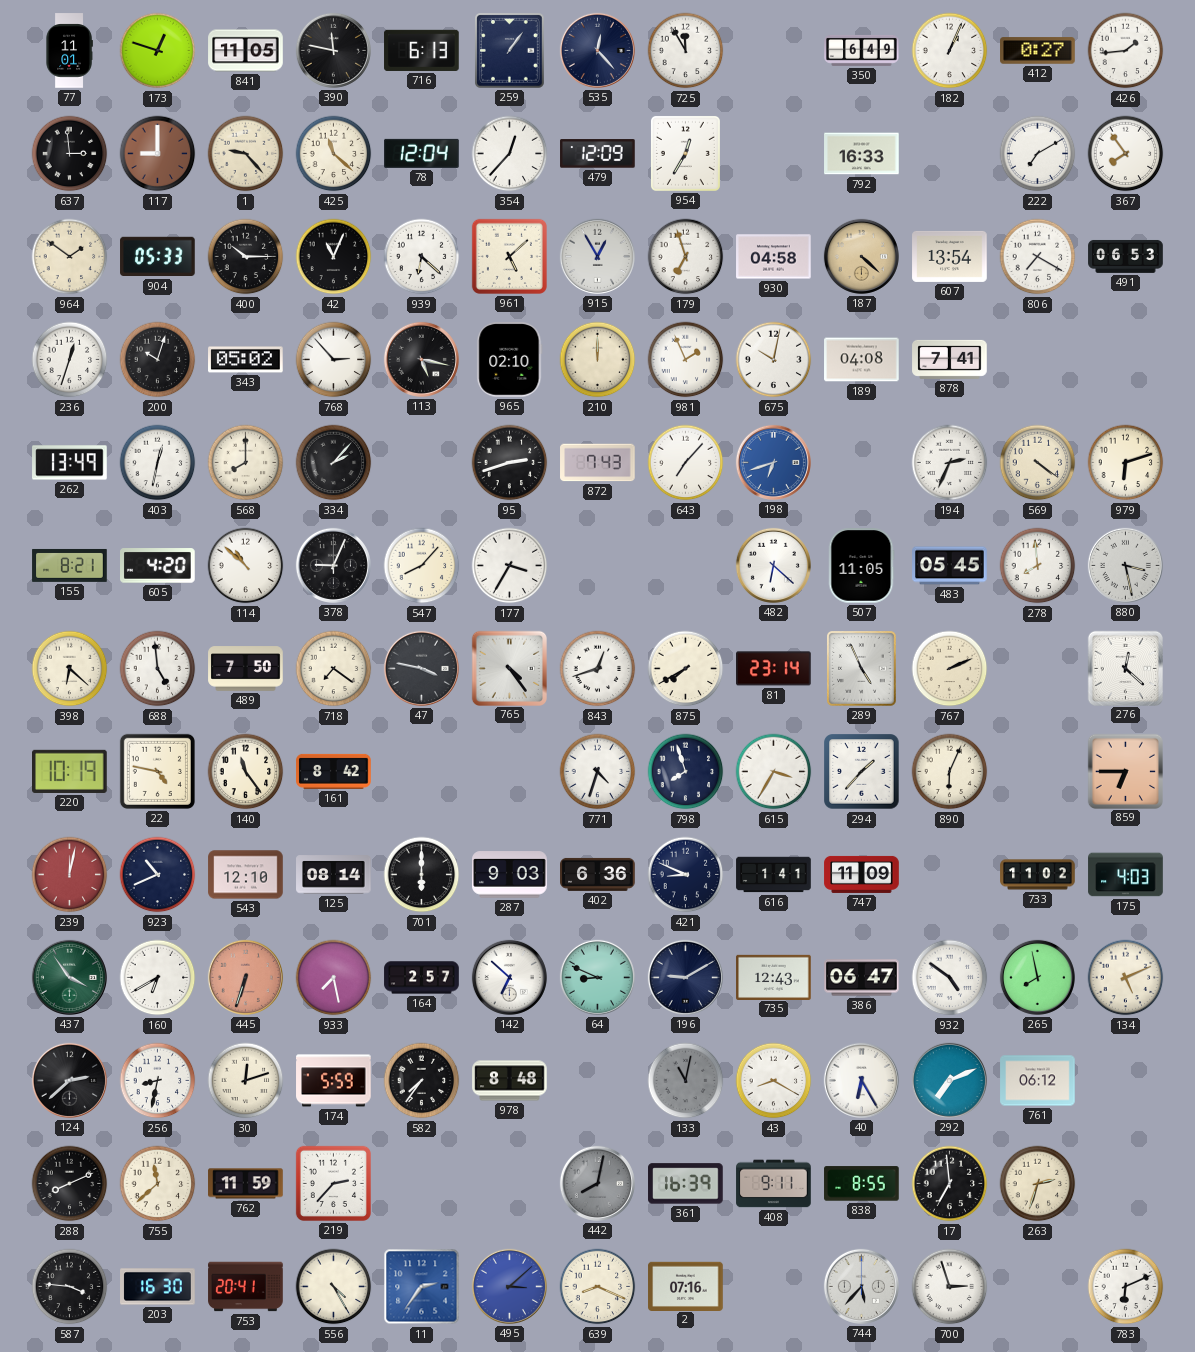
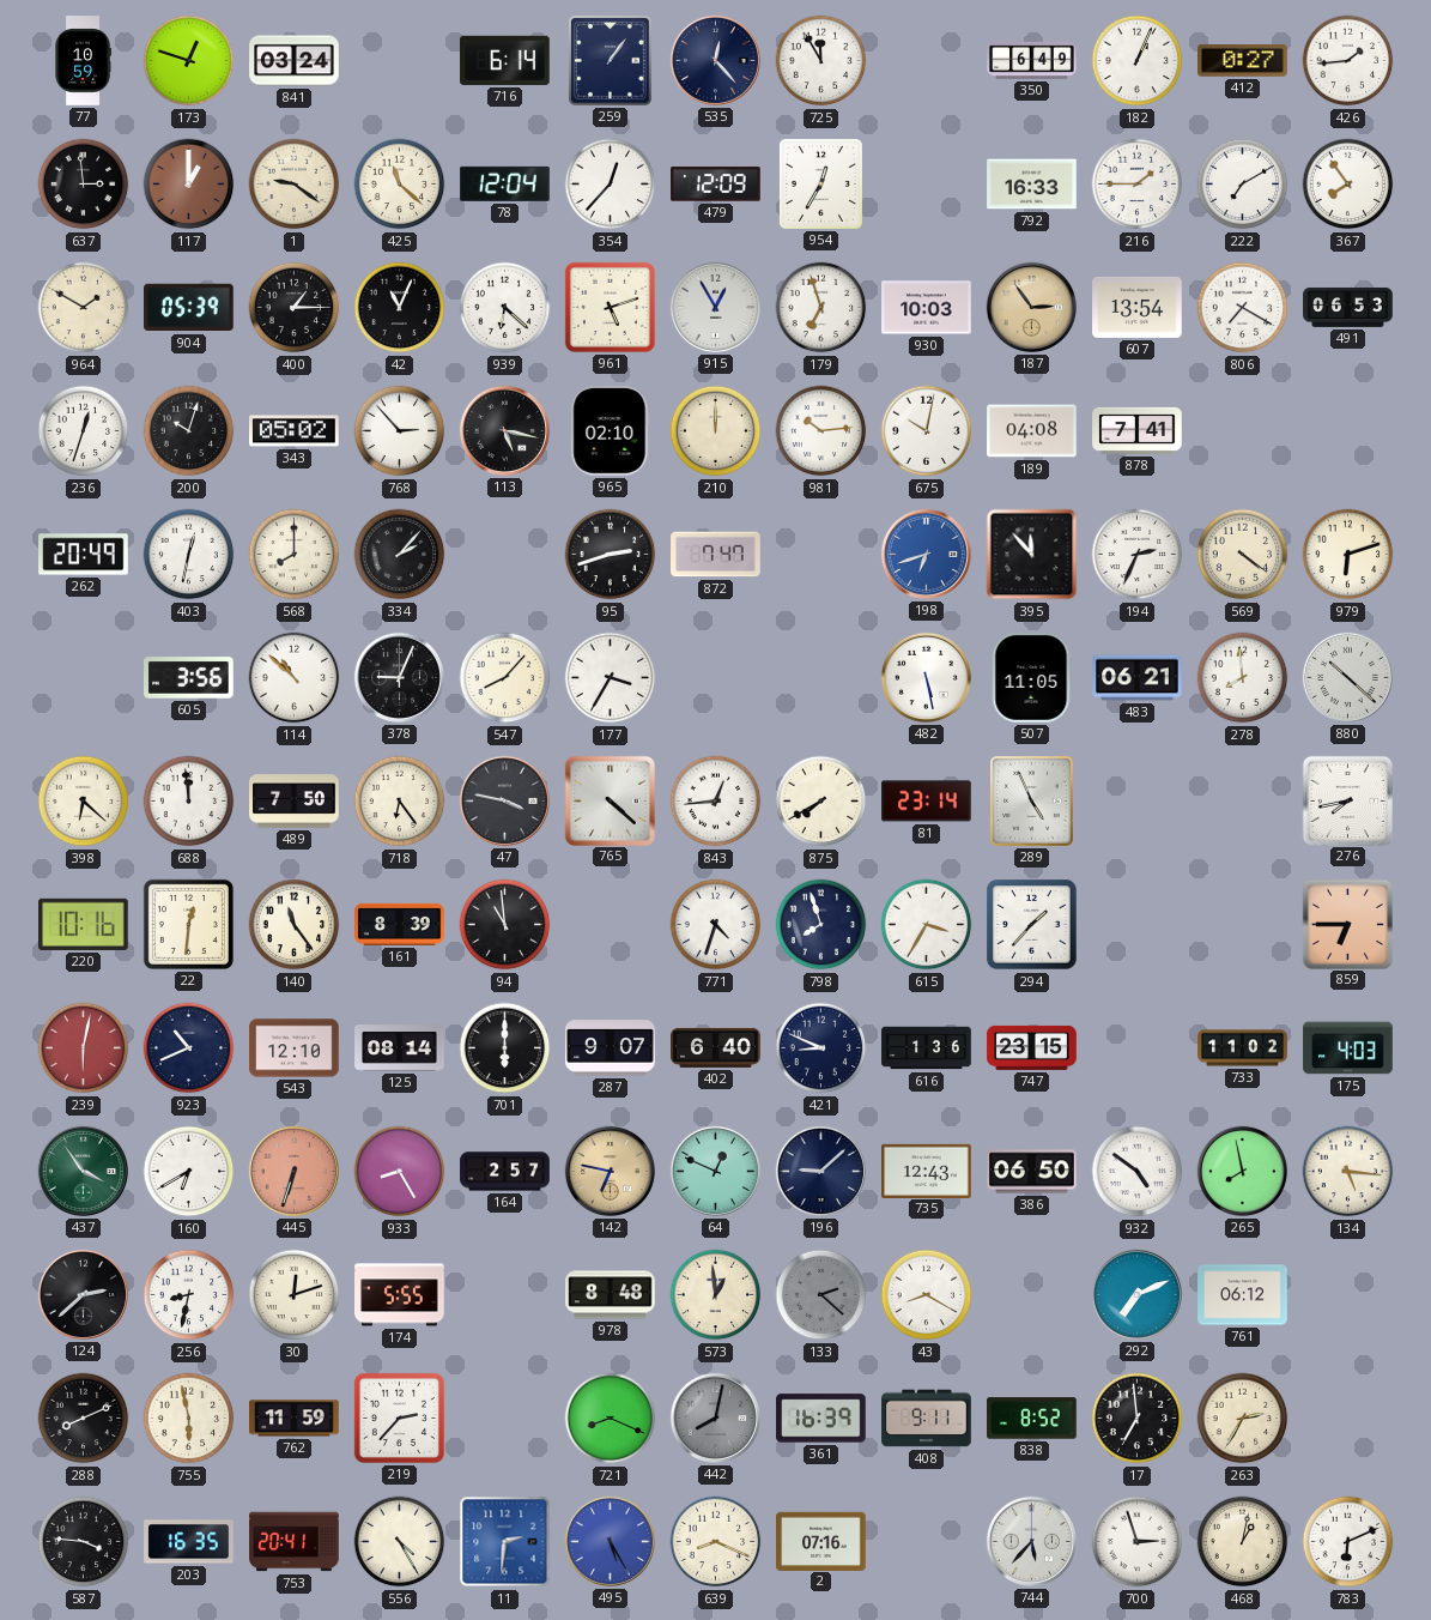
77: 11:01 -> 10:59 (83, 61)
841: 11:05 -> 03:24 (295, 61)
390: 11:47 -> none (333, 50)
716: 6:13 -> 6:14 (505, 60)
117: 9:00 -> 1:00 (189, 185)
1: 9:23 -> 9:21 (295, 185)
216: none -> 1:45 (1138, 185)
964: 1:51 -> 1:50 (84, 308)
904: 05:33 -> 05:39 (189, 308)
400: 10:15 -> 1:15 (295, 308)
961: 5:08 -> 5:12 (610, 307)
930: 04:58 -> 10:03 (927, 308)
187: 4:22 -> 2:54 (1031, 307)
981: 1:56 -> 10:14 (821, 431)
262: 13:49 -> 20:49 (84, 555)
872: 7:43 -> 7:47 (716, 555)
643: 7:07 -> none (686, 463)
395: none -> 11:53 (1032, 555)
155: 8:21 -> none (70, 566)
605: 4:20 -> 3:56 (189, 678)
482: 6:22 -> 5:28 (926, 677)
483: 05:45 -> 06:21 (1138, 678)
880: 3:28 -> 10:22 (1347, 677)
688: 4:59 -> 11:59 (189, 802)
718: 7:21 -> 6:24 (400, 802)
765: 4:24 -> 4:22 (610, 800)
843: 12:42 -> 12:44 (716, 802)
767: 2:11 -> none (950, 669)
276: 12:22 -> 7:43 (1347, 800)
220: 10:19 -> 10:16 (84, 924)
22: 4:47 -> 12:31 (188, 924)
161: 8:42 -> 8:39 (400, 924)
94: none -> 10:59 (505, 925)
890: 6:04 -> none (950, 772)
239: 12:02 -> 6:02 (84, 1048)
287: 9:03 -> 9:07 (611, 1048)
402: 6:36 -> 6:40 (716, 1047)
616: 1:41 -> 1:36 (927, 1048)
747: 11:09 -> 23:15 (1032, 1047)
933: 7:28 -> 8:25 (400, 1172)
142: 6:52 -> 6:47 (610, 1171)
142 dial: white -> champagne (610, 1171)
64: 8:49 -> 12:49 (715, 1171)
196: 9:10 -> 9:08 (820, 1171)
386: 06:47 -> 06:50 (1032, 1172)
134: 5:11 -> 5:16 (1348, 1172)
174: 5:59 -> 5:55 (400, 1295)
582: 7:36 -> none (422, 1081)
573: none -> 12:59 (716, 1295)
133: 11:02 -> 2:22 (821, 1295)
40: 6:25 -> none (861, 1080)
755: 11:38 -> 5:58 (189, 1419)
721: none -> 8:19 (611, 1419)
838: 8:55 -> 8:52 (1032, 1419)
263: 2:33 -> 2:35 (1243, 1419)
203: 16:30 -> 16:35 (189, 1542)
11: 2:36 -> 2:31 (505, 1542)
495: 3:08 -> 5:25 (610, 1541)
468: none -> 1:02 (1243, 1542)
